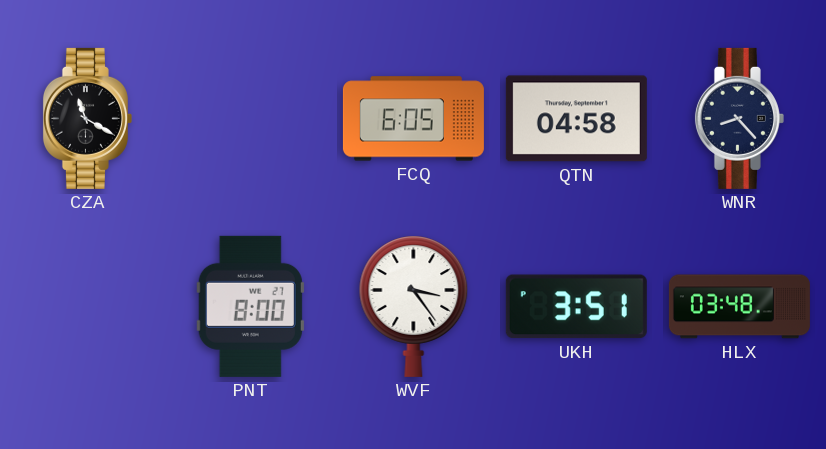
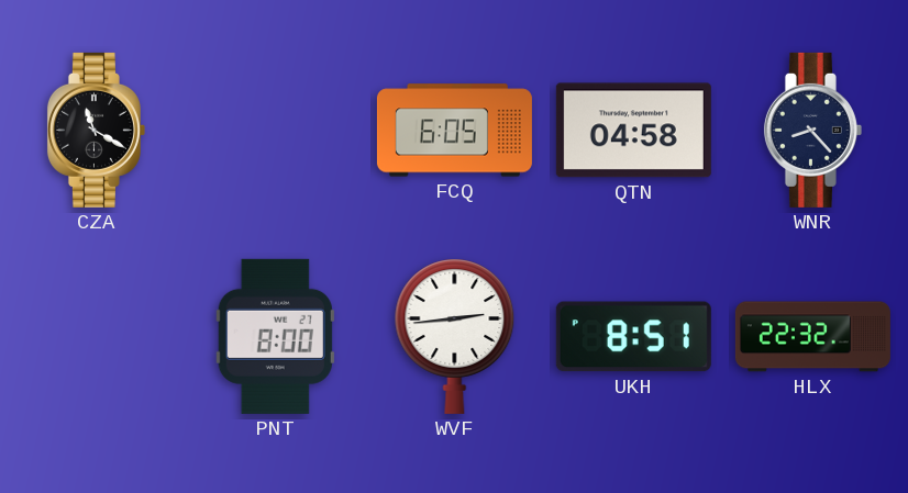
WVF: 3:24 -> 2:44 (455, 336)
UKH: 3:51 -> 8:51 (633, 337)
HLX: 03:48 -> 22:32 (812, 337)
